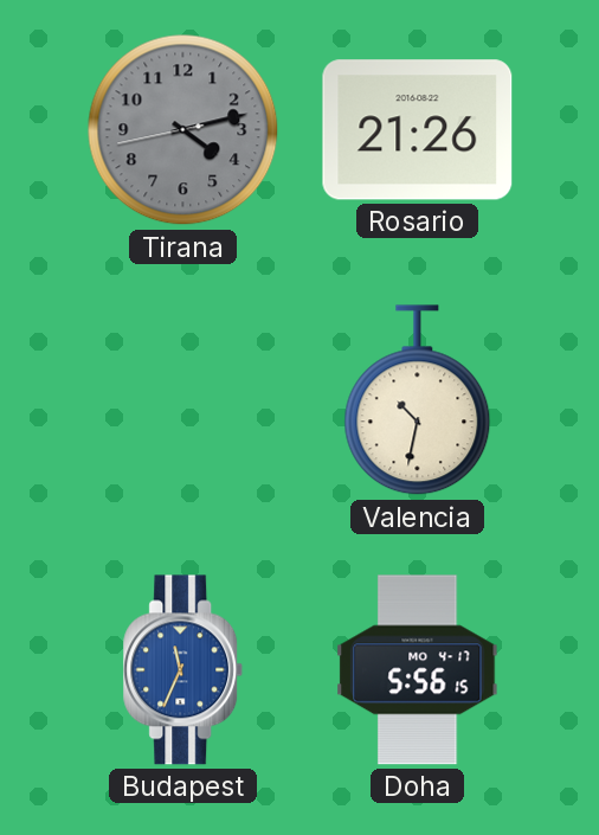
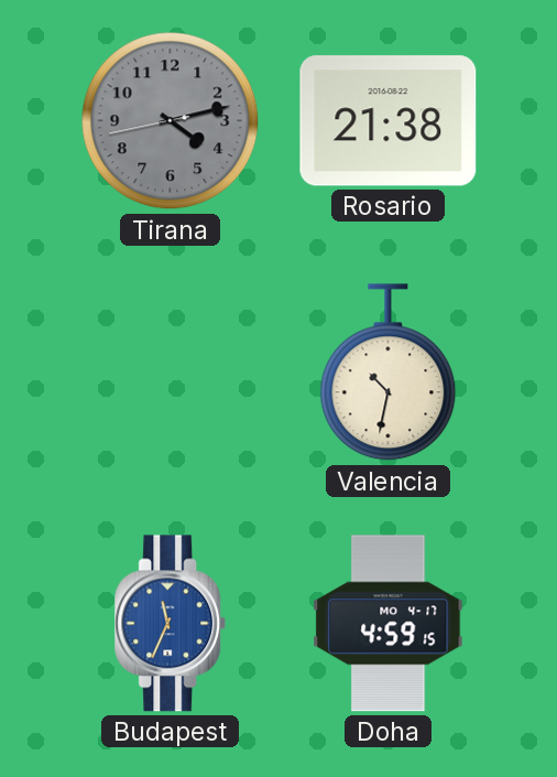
Rosario: 21:26 -> 21:38 (389, 121)
Doha: 5:56 -> 4:59 (389, 624)
